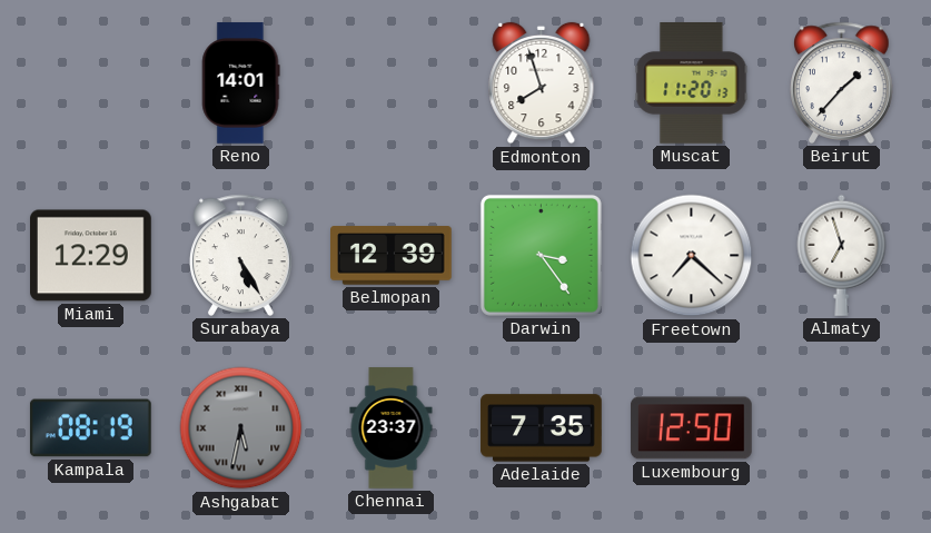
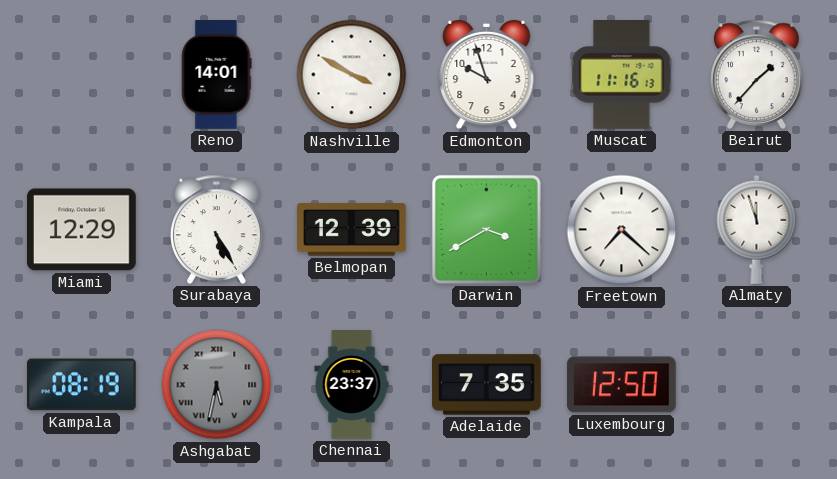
Nashville: none -> 3:50 (352, 75)
Edmonton: 7:57 -> 9:57 (487, 75)
Muscat: 11:20 -> 11:16 (622, 75)
Darwin: 3:24 -> 3:40 (486, 229)
Almaty: 6:57 -> 11:57 (757, 229)
